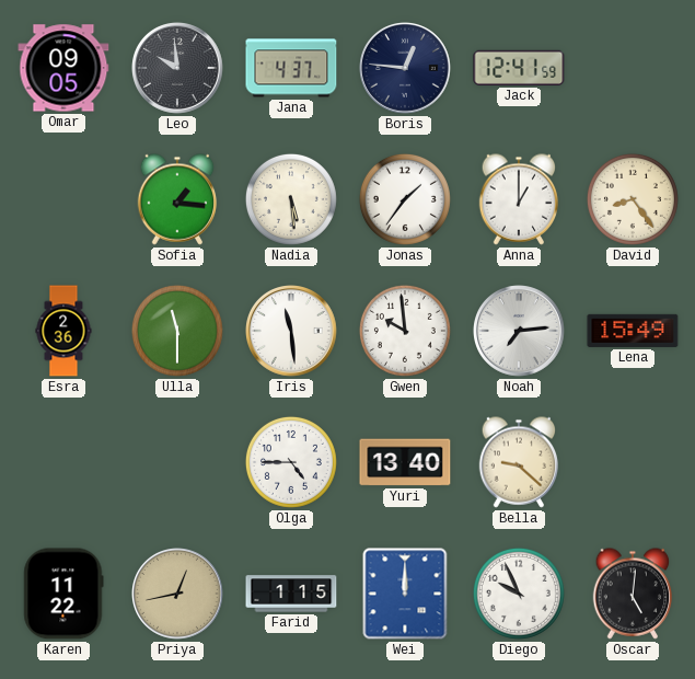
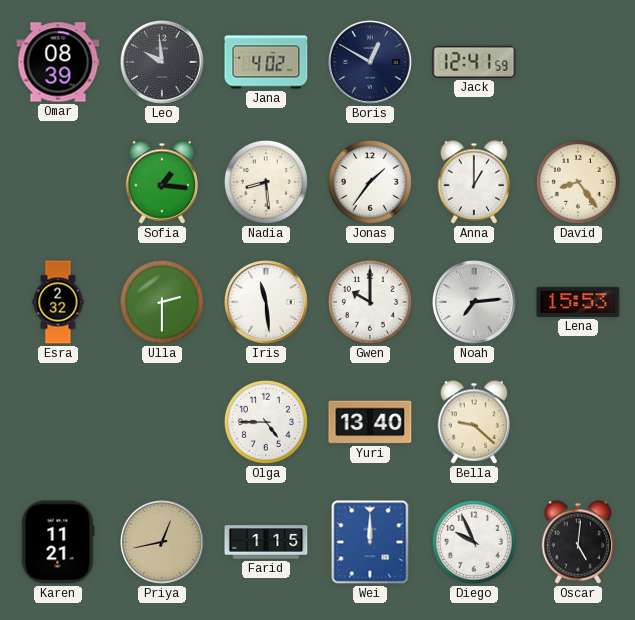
Omar: 09:05 -> 08:39 (58, 62)
Jana: 4:37 -> 4:02 (266, 62)
Boris: 12:46 -> 12:50 (371, 63)
Nadia: 5:29 -> 8:29 (266, 182)
Esra: 2:36 -> 2:32 (58, 302)
Ulla: 11:30 -> 2:30 (162, 302)
Gwen: 9:59 -> 10:00 (370, 302)
Lena: 15:49 -> 15:53 (578, 302)
Karen: 11:22 -> 11:21 (58, 542)
